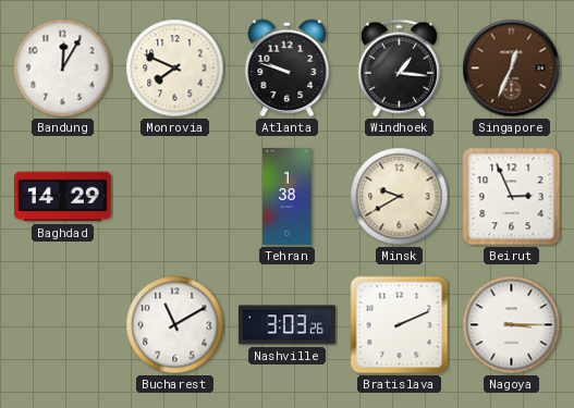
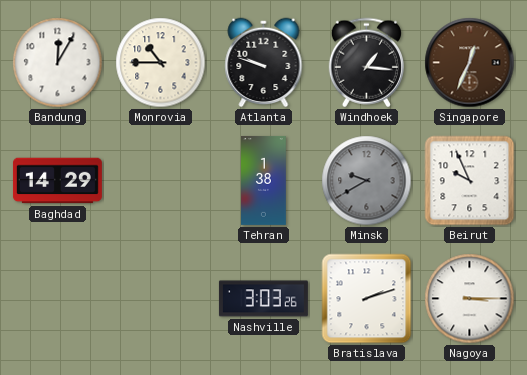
Monrovia: 7:49 -> 10:45 (161, 63)
Minsk dial: cream -> grey (367, 181)
Beirut: 2:56 -> 9:56 (470, 181)
Bucharest: 11:10 -> none (175, 325)
Bratislava: 2:11 -> 2:12 (367, 299)
